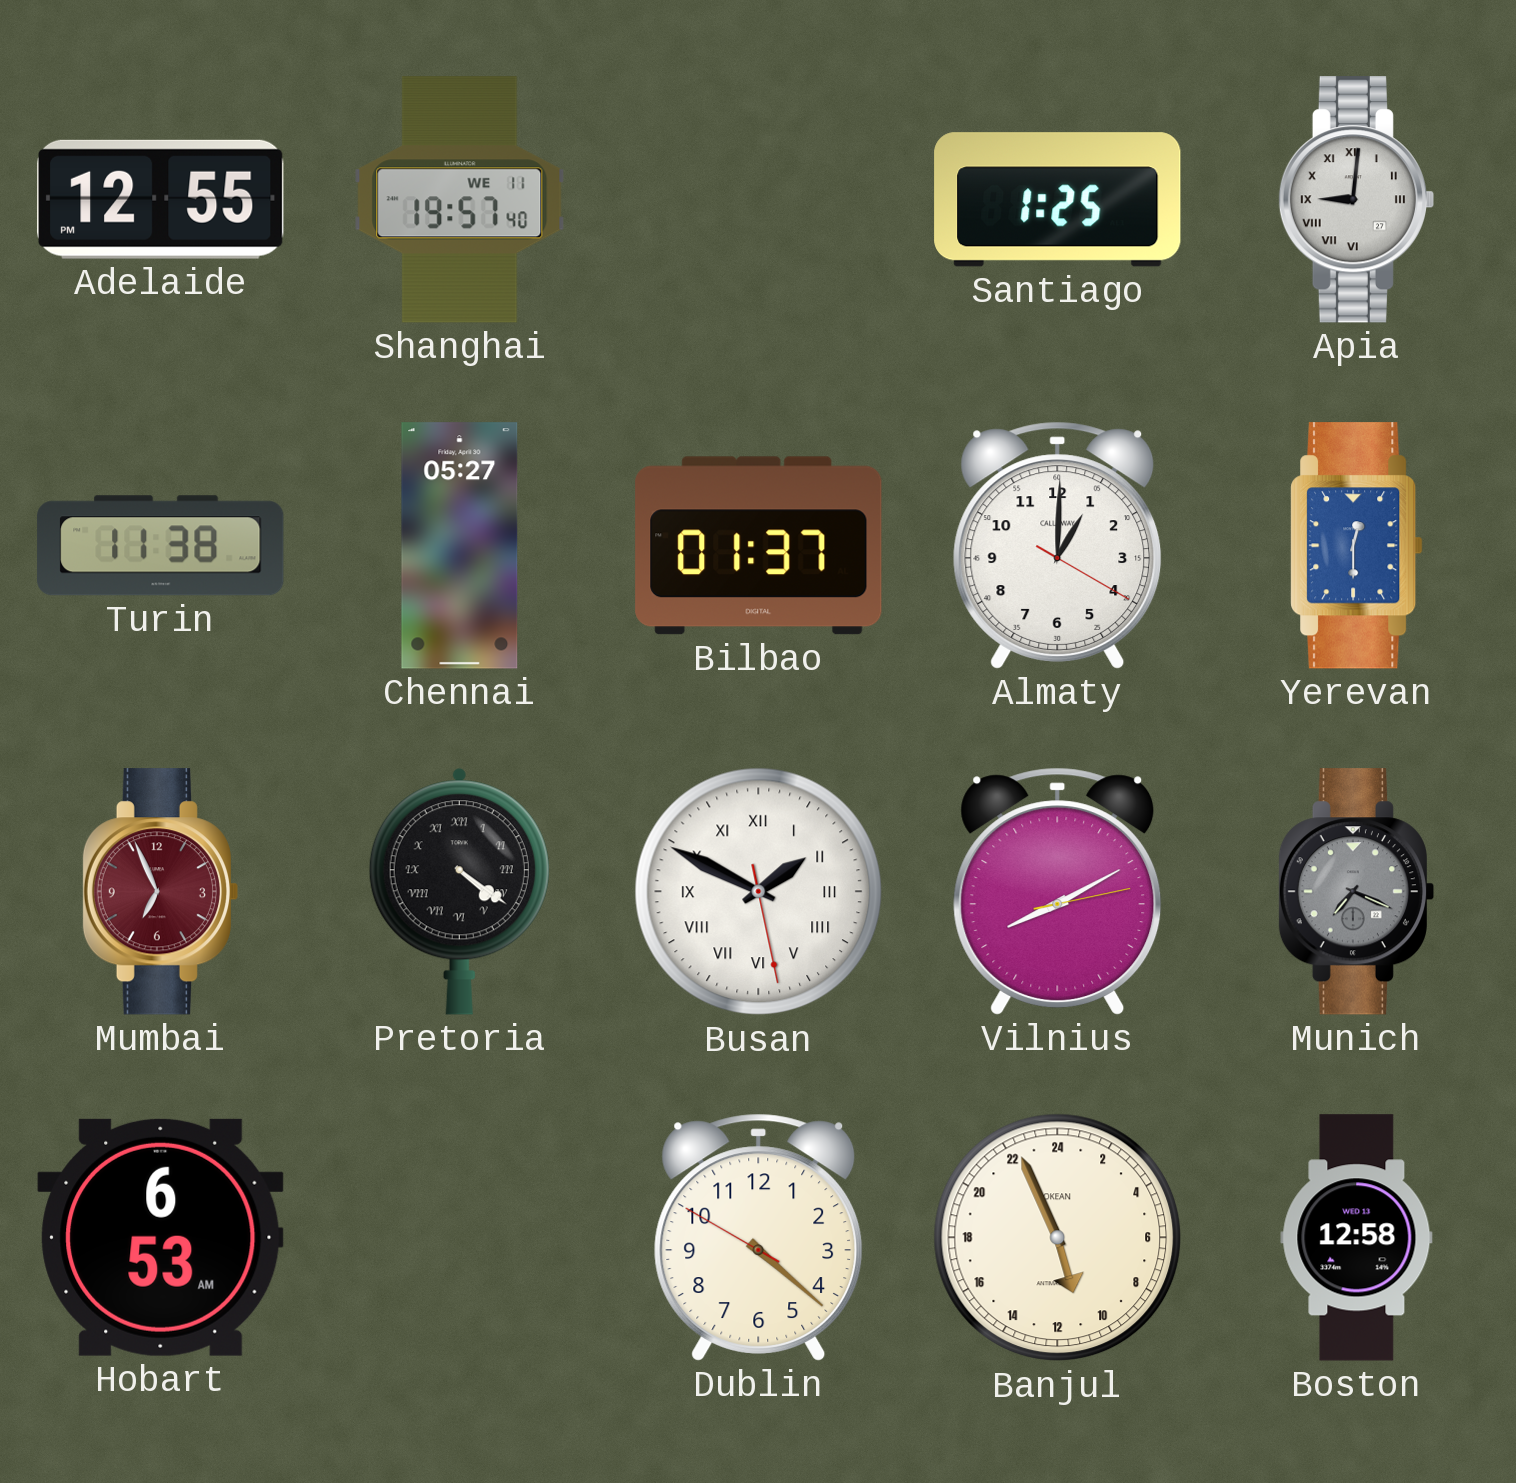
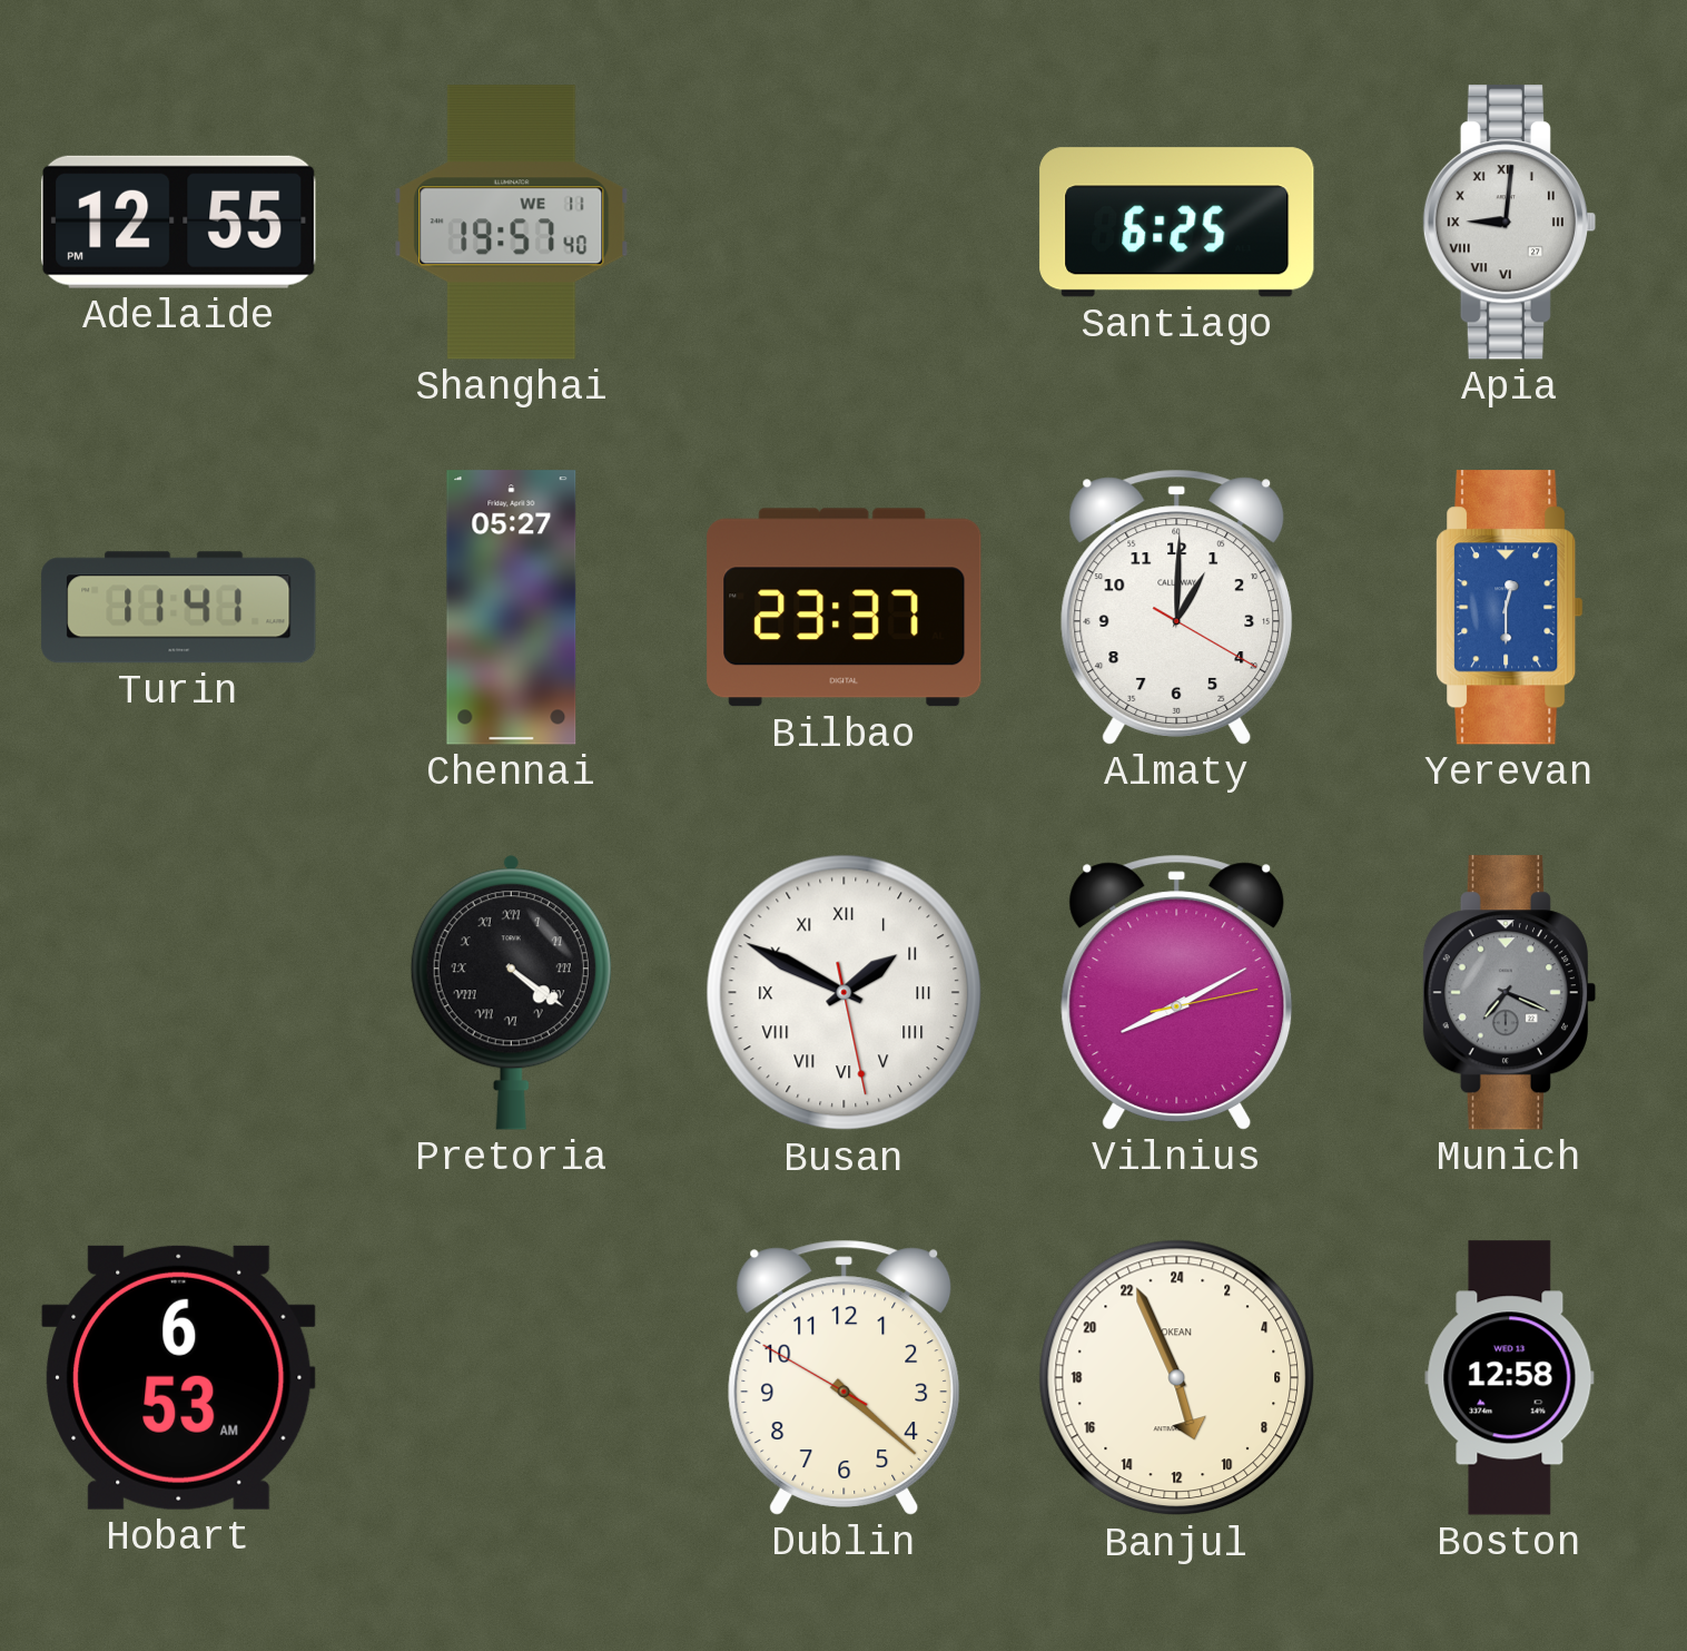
Santiago: 1:25 -> 6:25 (1177, 223)
Turin: 11:38 -> 11:41 (179, 608)
Bilbao: 01:37 -> 23:37 (845, 608)
Mumbai: 6:56 -> none (160, 892)
